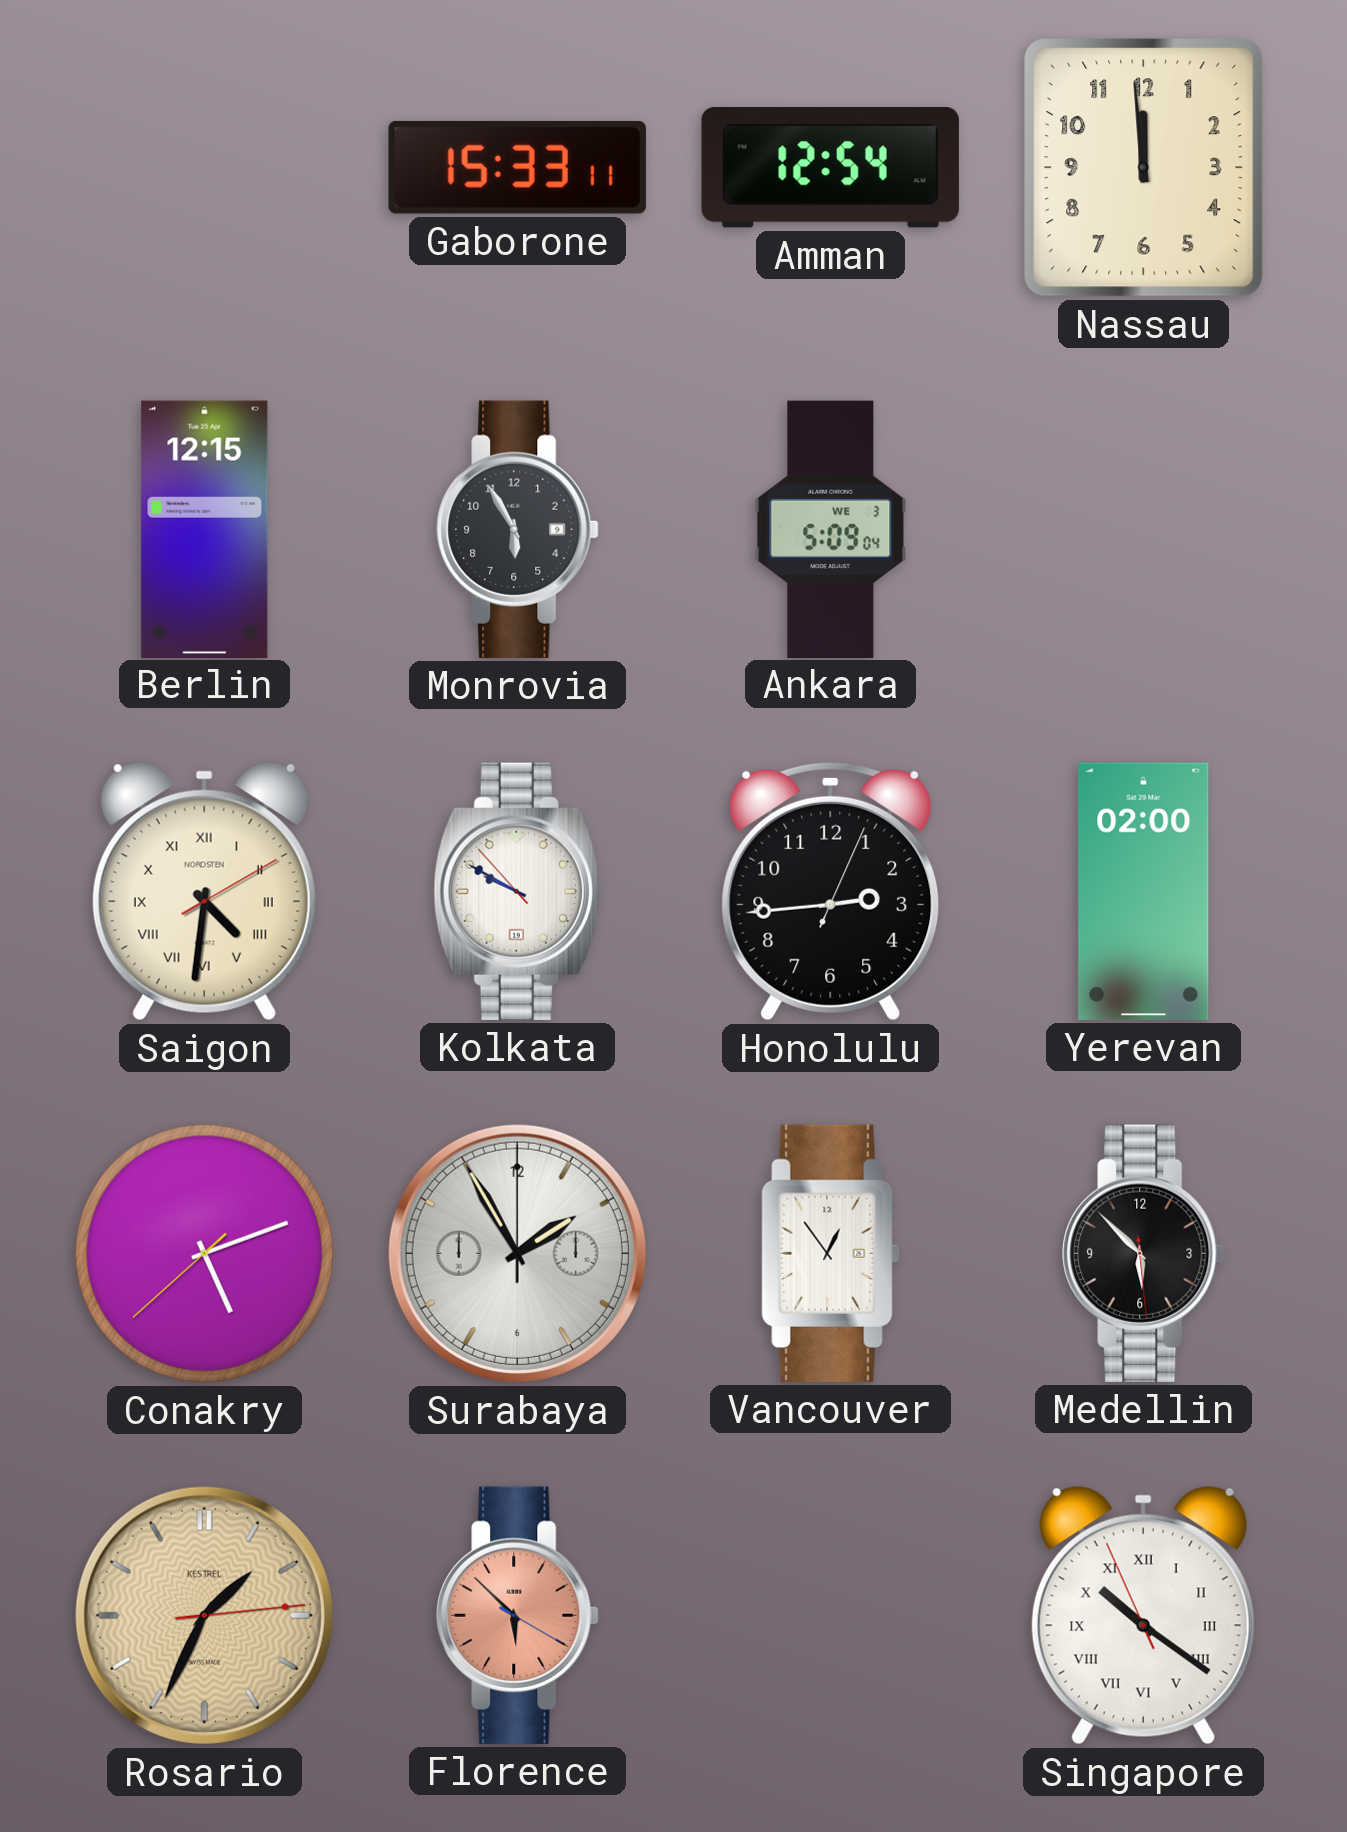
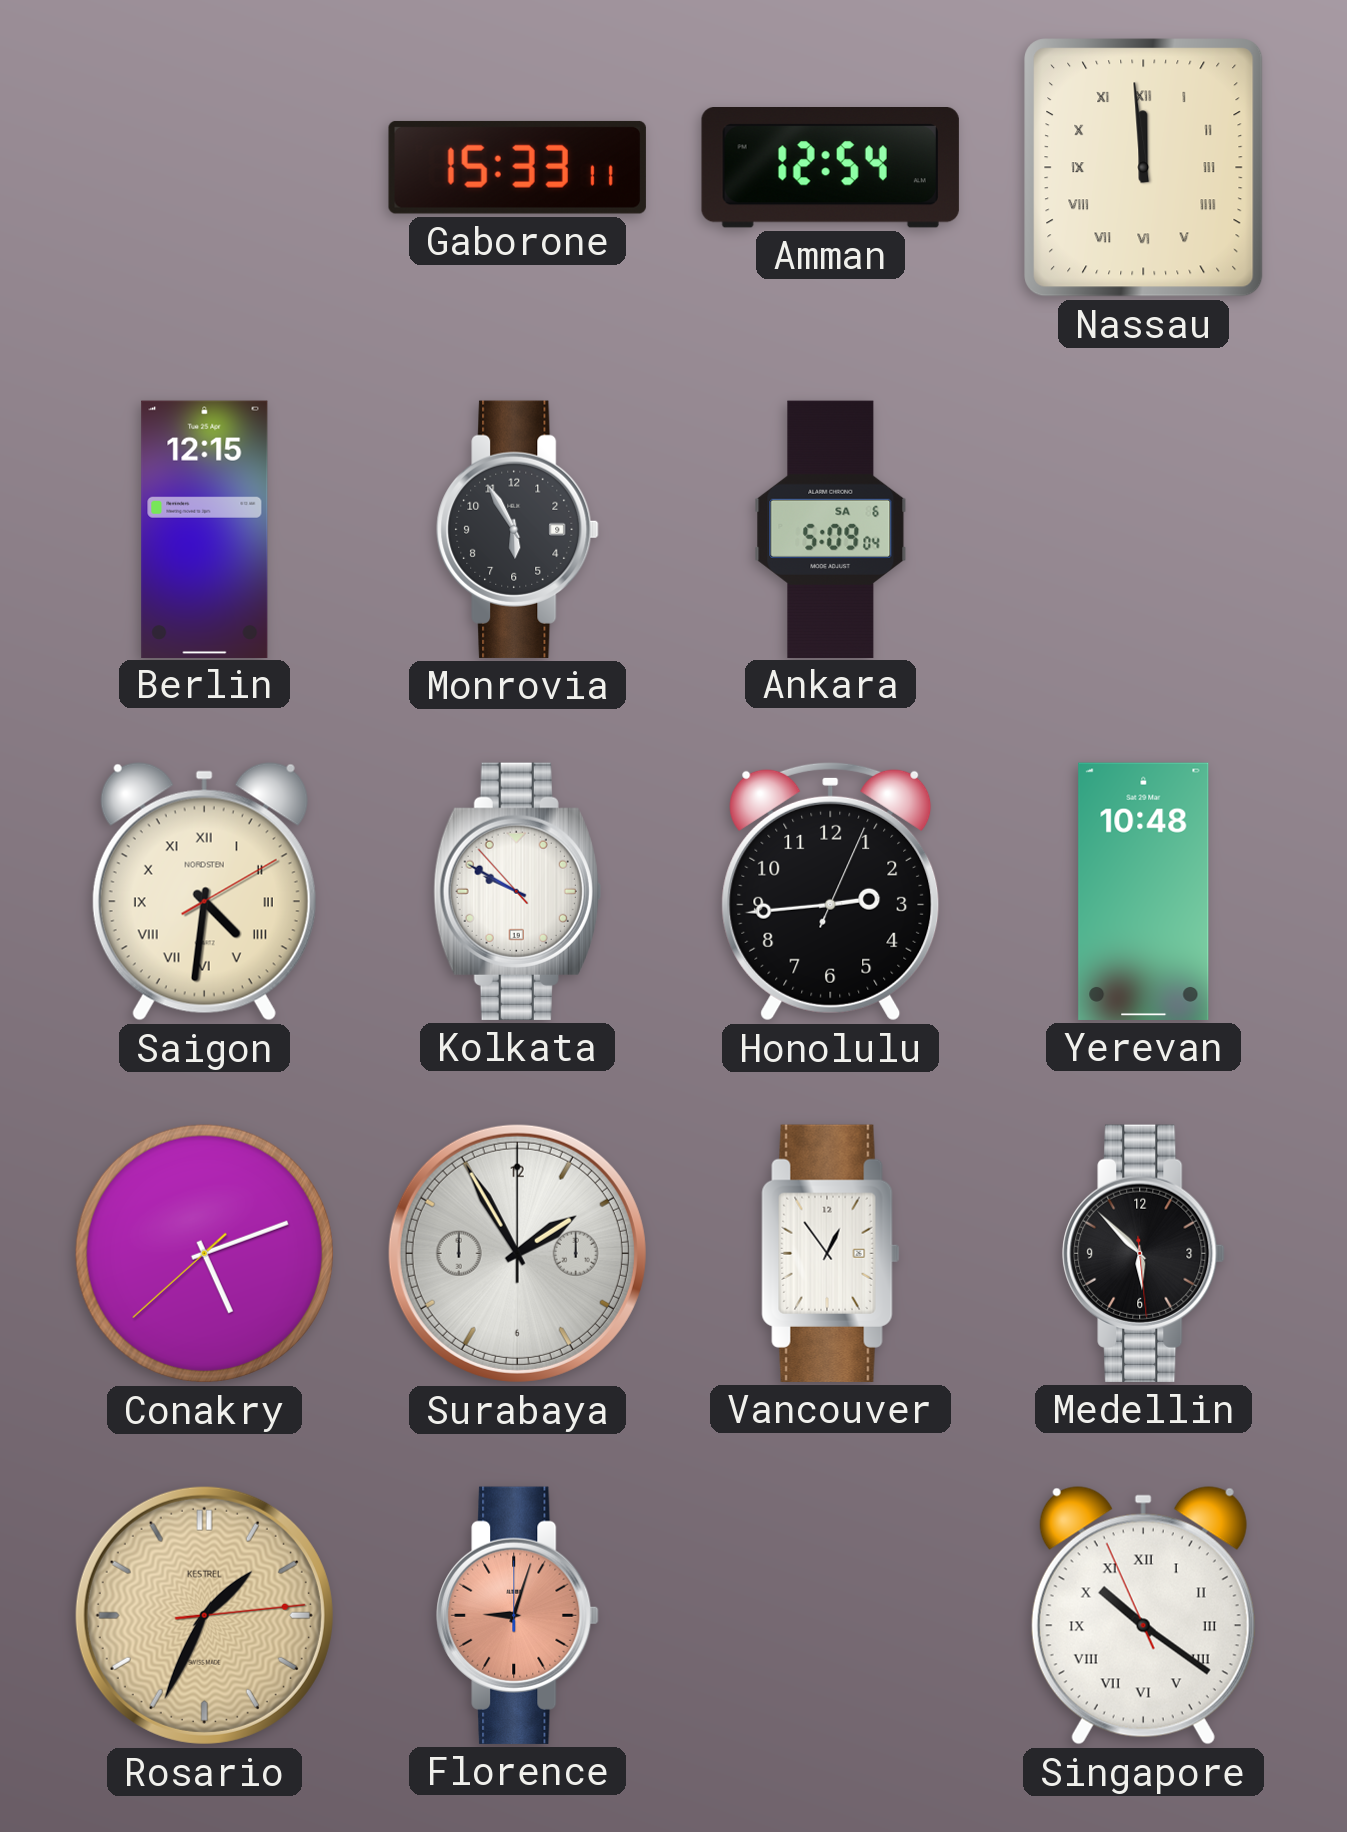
Nassau numerals: Arabic -> Roman (1144, 168)
Ankara date: WE 3 -> SA 6 (831, 529)
Yerevan: 02:00 -> 10:48 (1144, 891)
Florence: 5:52 -> 9:03 (518, 1615)
